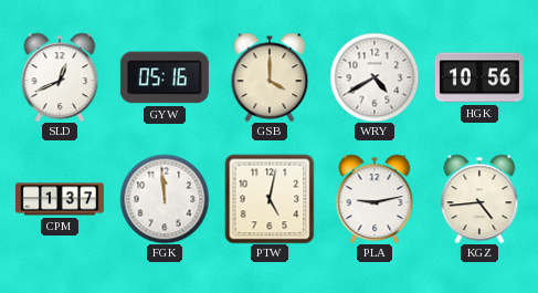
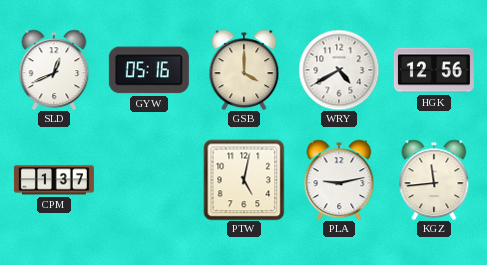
HGK: 10:56 -> 12:56 (434, 70)
FGK: 11:59 -> none (165, 199)
KGZ: 4:44 -> 11:44 (434, 180)
